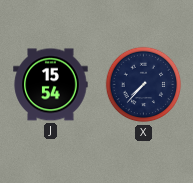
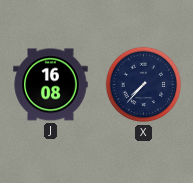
J: 15:54 -> 16:08 (51, 85)
